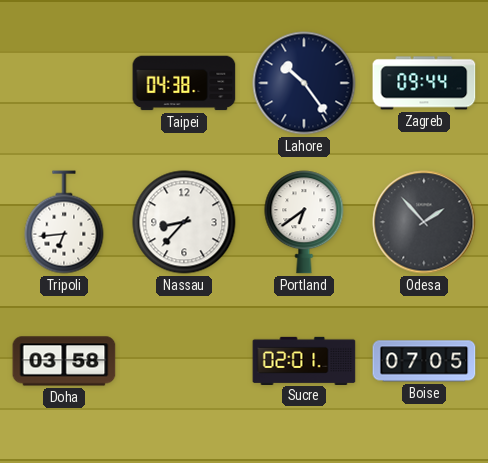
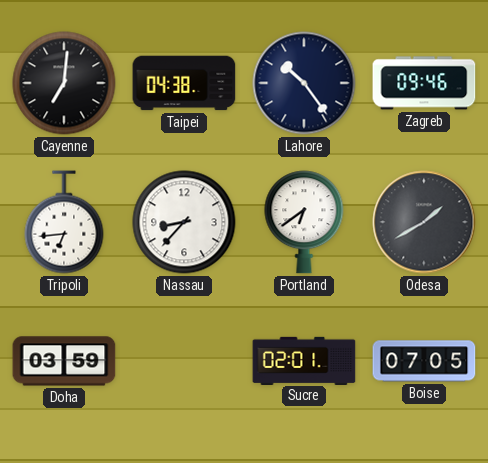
Cayenne: none -> 7:01 (64, 83)
Zagreb: 09:44 -> 09:46 (424, 83)
Odesa: 1:53 -> 1:40 (424, 222)
Doha: 03:58 -> 03:59 (64, 361)
